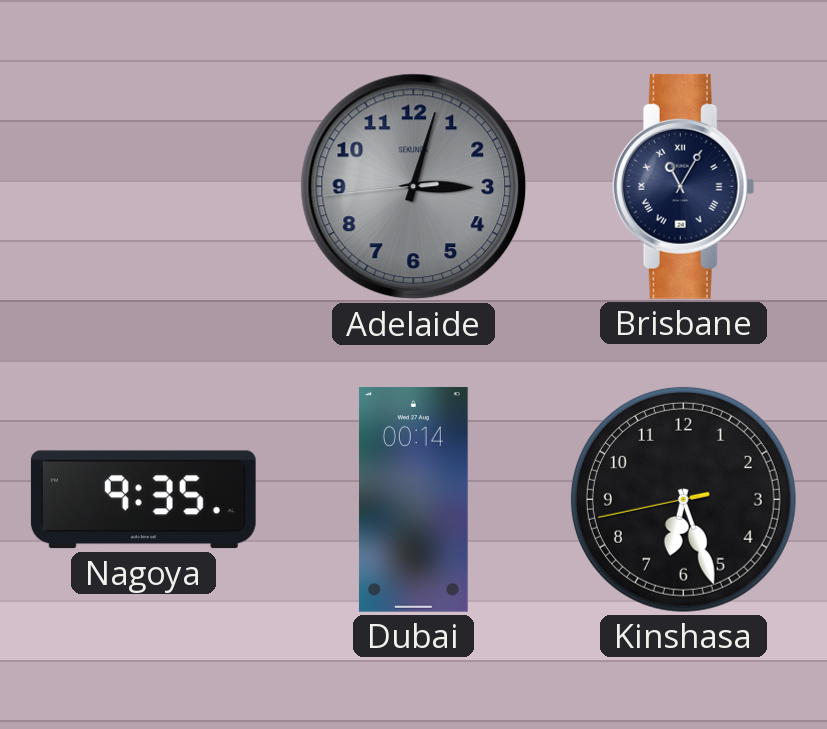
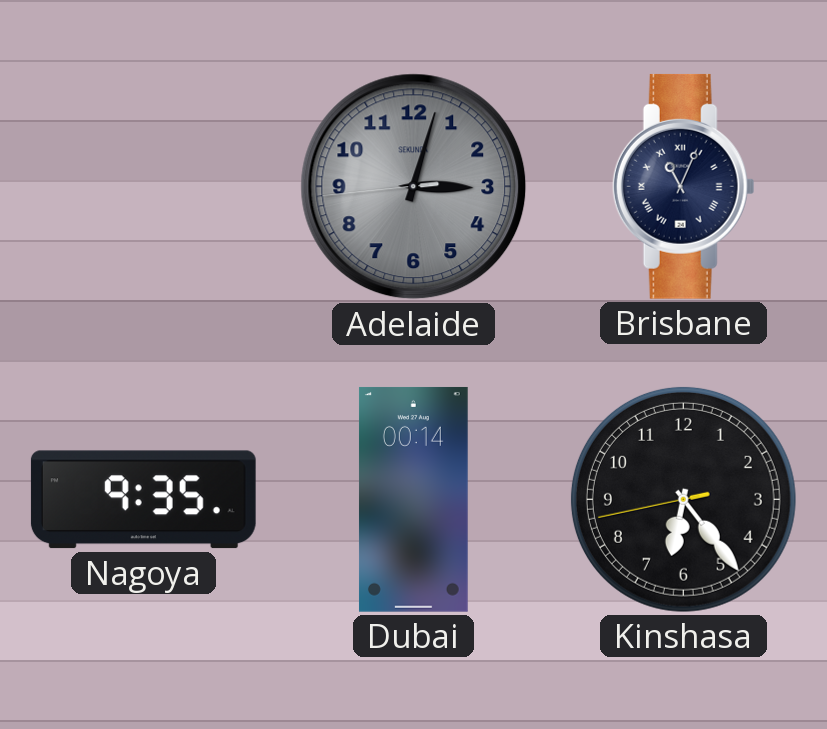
Brisbane: 11:05 -> 11:04 (683, 186)
Kinshasa: 6:26 -> 6:23 (683, 499)
